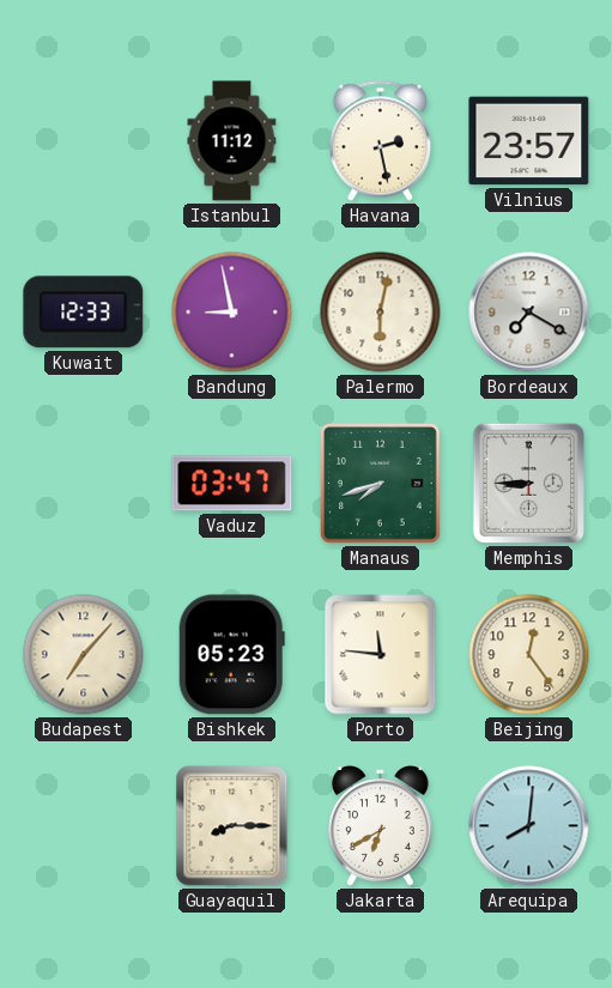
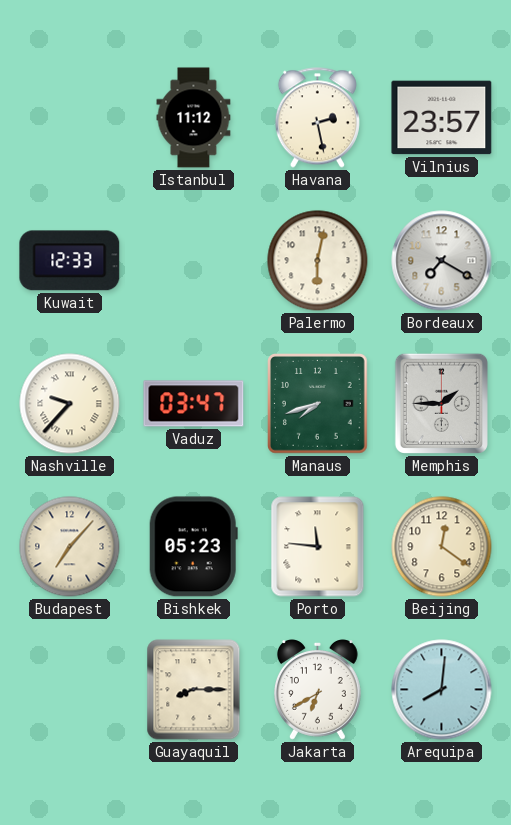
Bandung: 8:58 -> none (232, 313)
Nashville: none -> 9:37 (70, 404)
Memphis: 8:45 -> 1:45 (441, 403)
Beijing: 12:24 -> 12:21 (442, 547)
